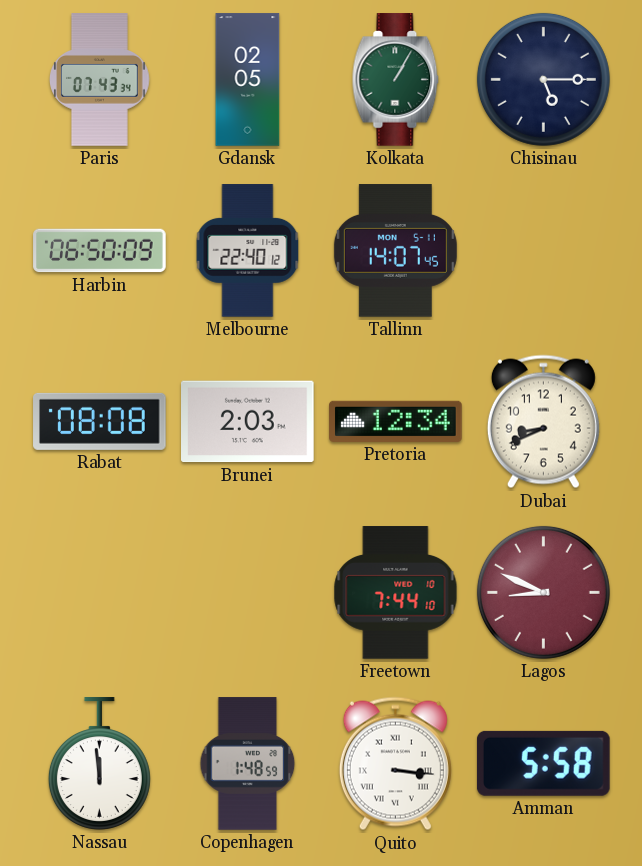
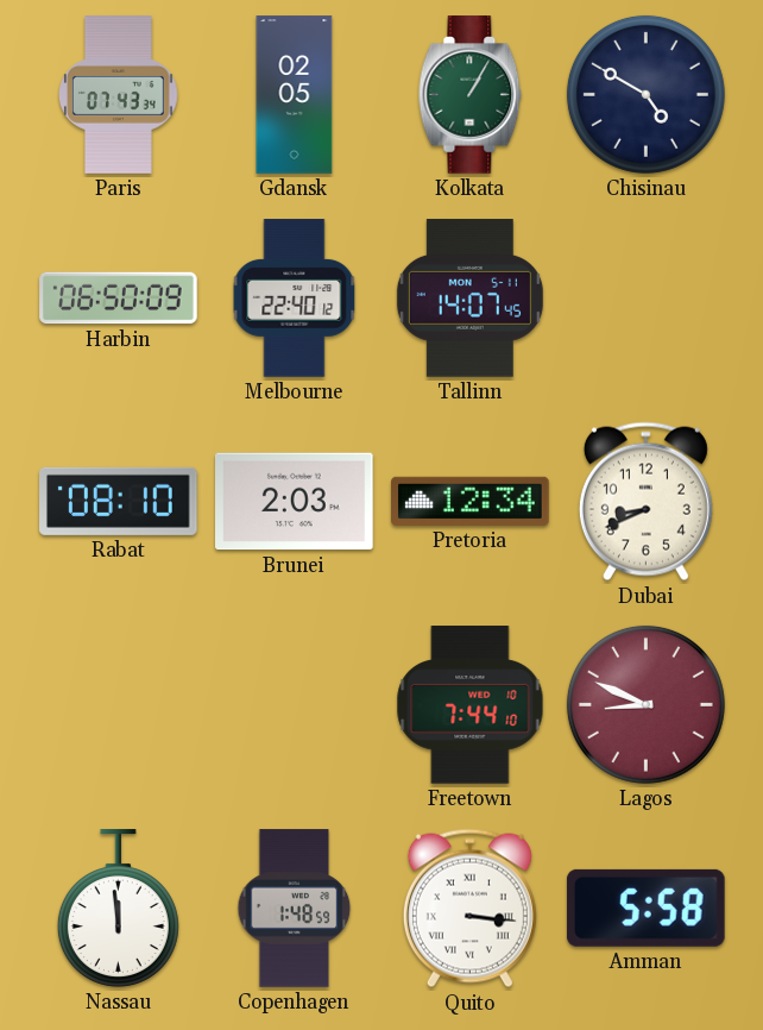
Chisinau: 5:15 -> 4:50 (645, 94)
Rabat: 08:08 -> 08:10 (119, 501)
